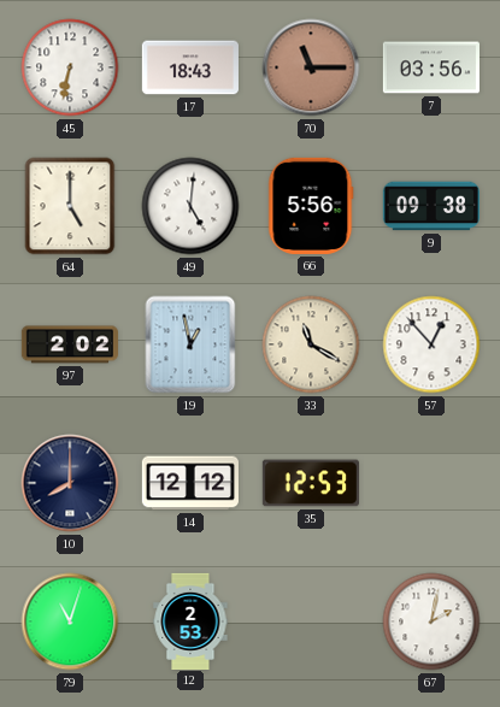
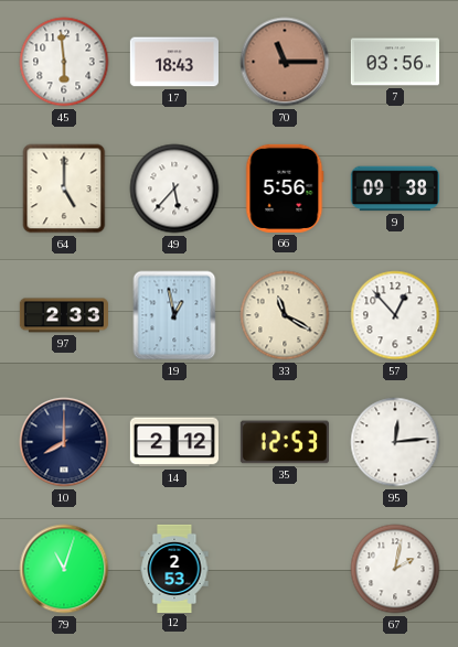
45: 6:32 -> 5:59 (64, 62)
49: 5:01 -> 5:37 (174, 188)
97: 2:02 -> 2:33 (64, 315)
14: 12:12 -> 2:12 (174, 442)
95: none -> 12:14 (395, 442)
